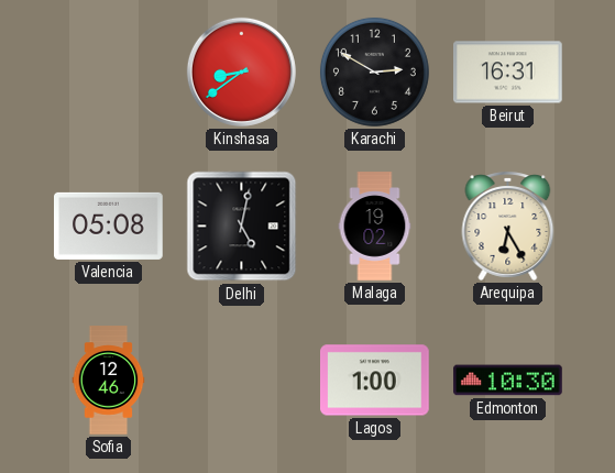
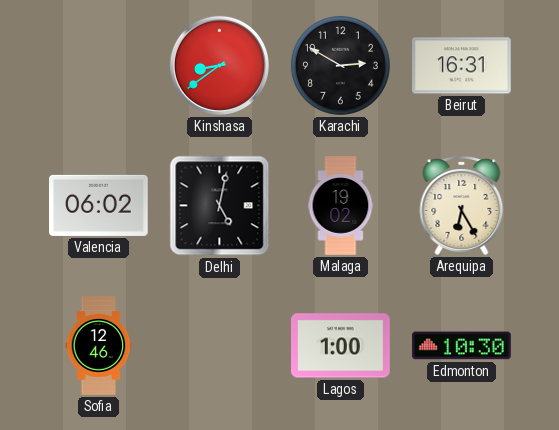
Valencia: 05:08 -> 06:02 (99, 205)
